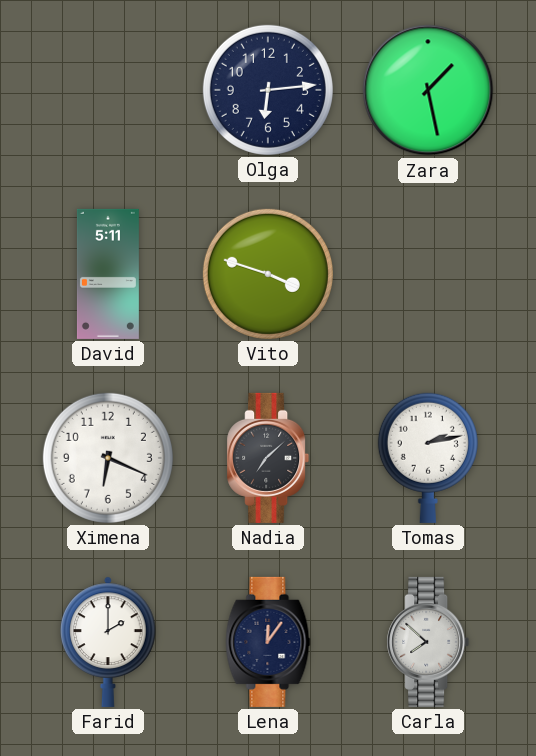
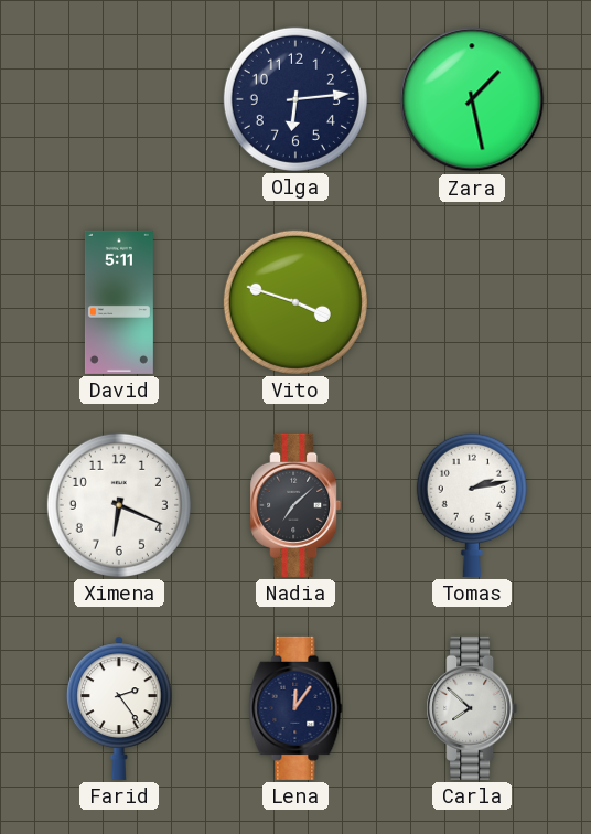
Farid: 2:00 -> 2:24 (119, 708)
